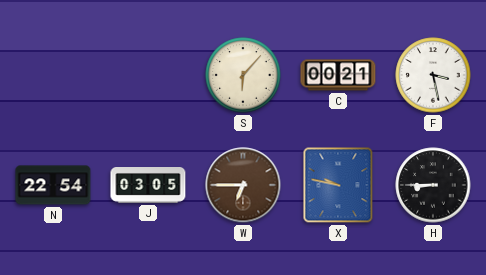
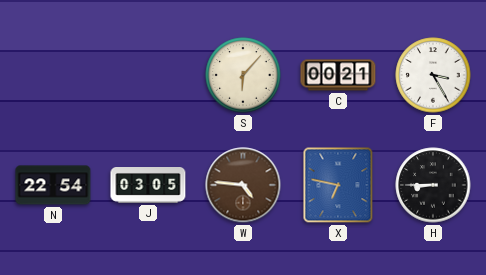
F: 3:28 -> 3:25 (433, 75)
W: 6:45 -> 4:46 (243, 185)
X: 9:47 -> 6:47 (338, 185)
